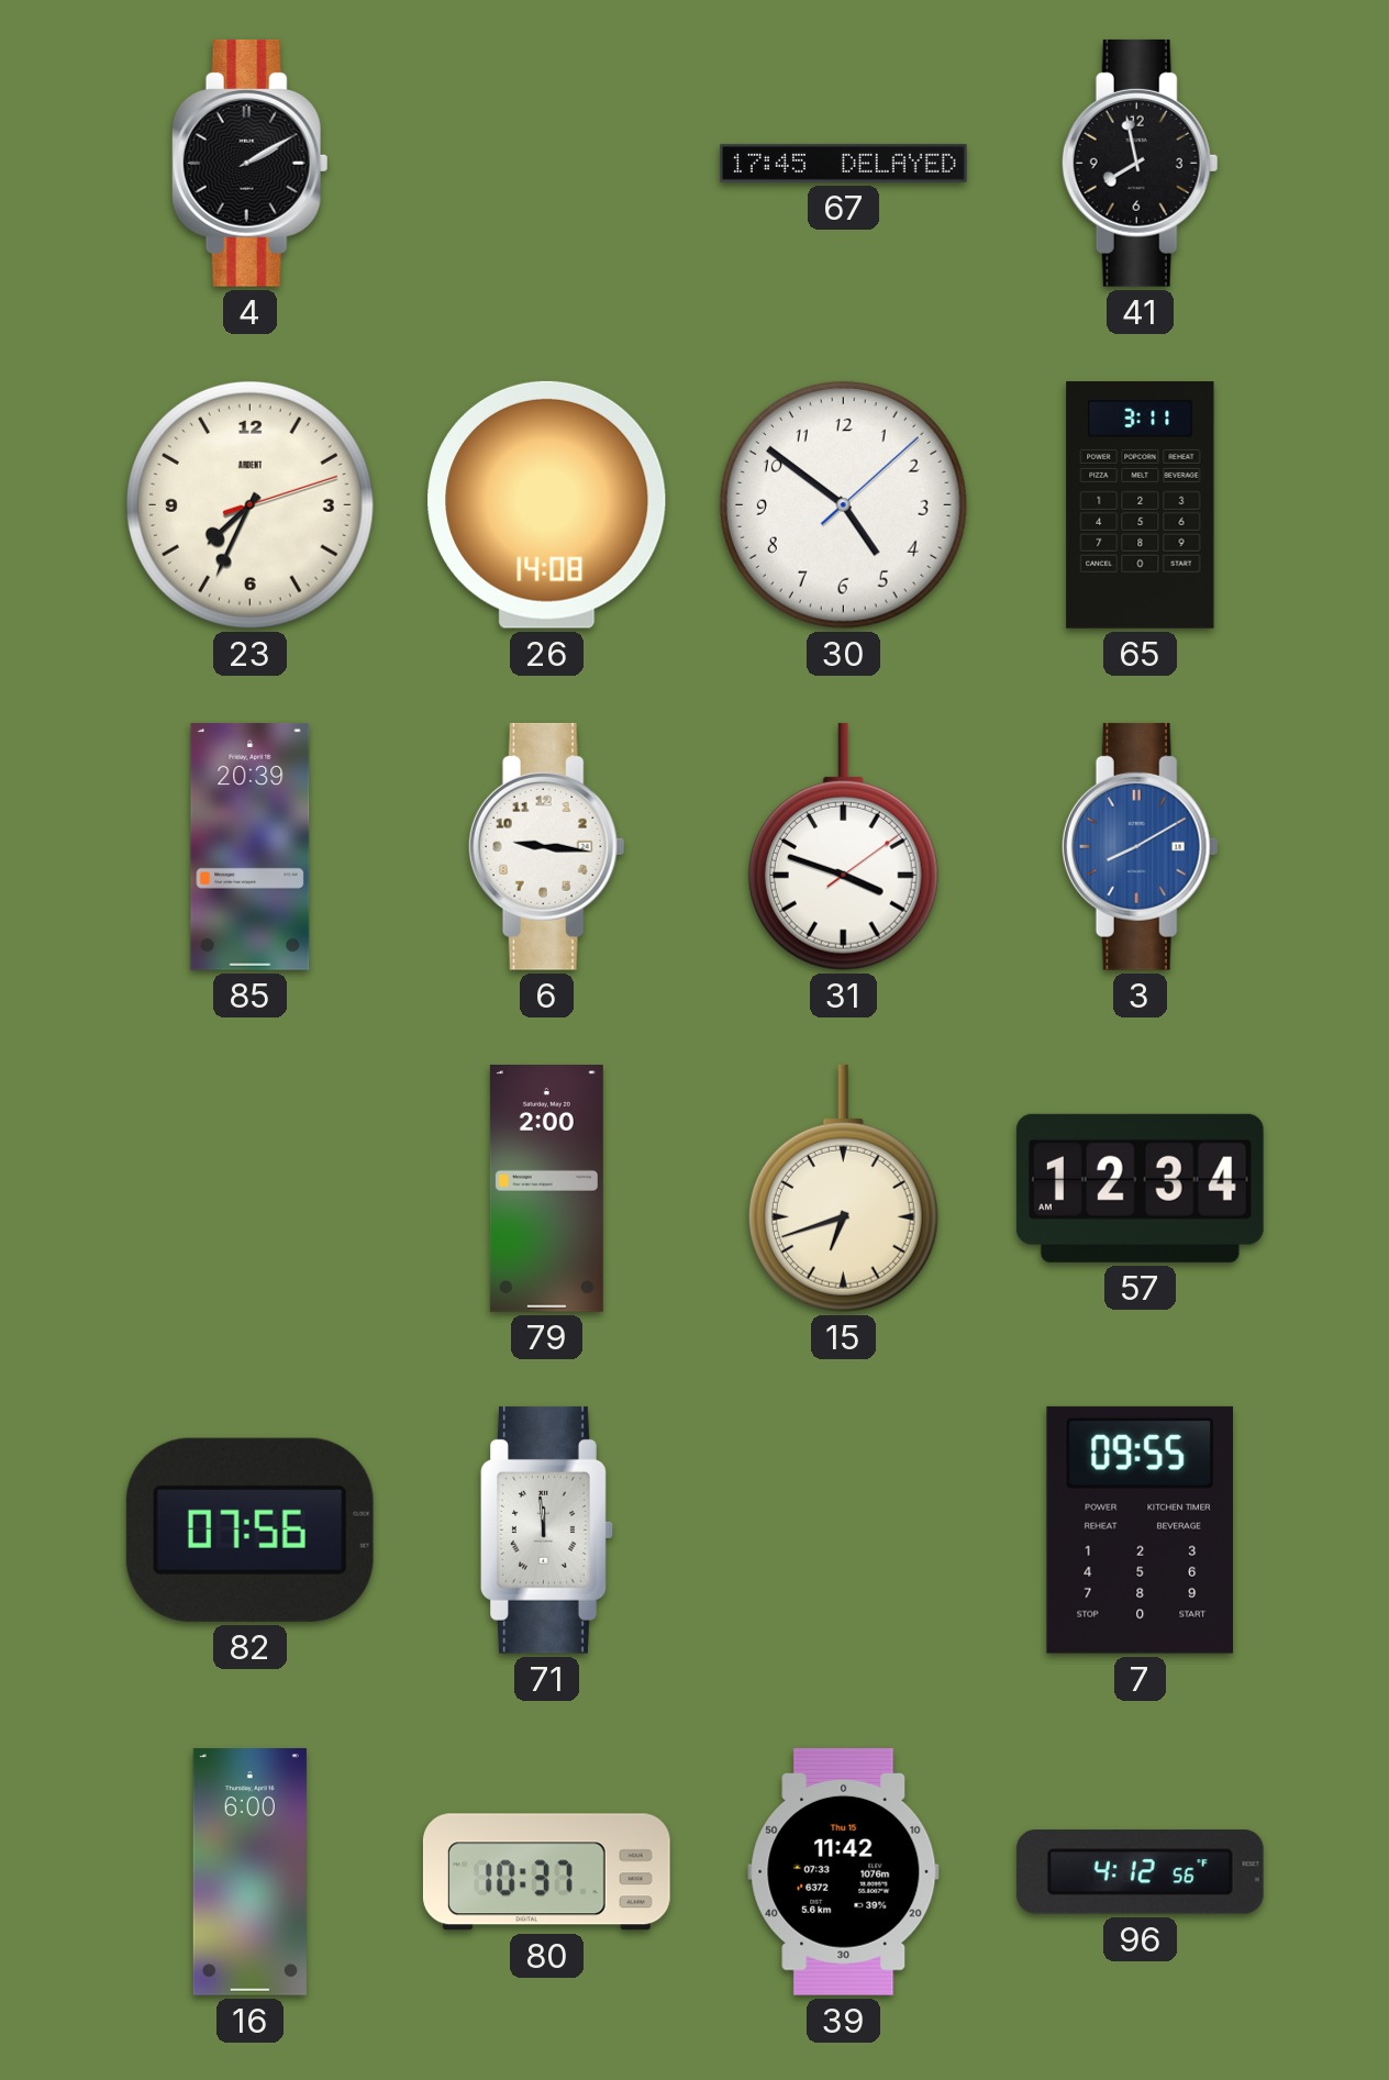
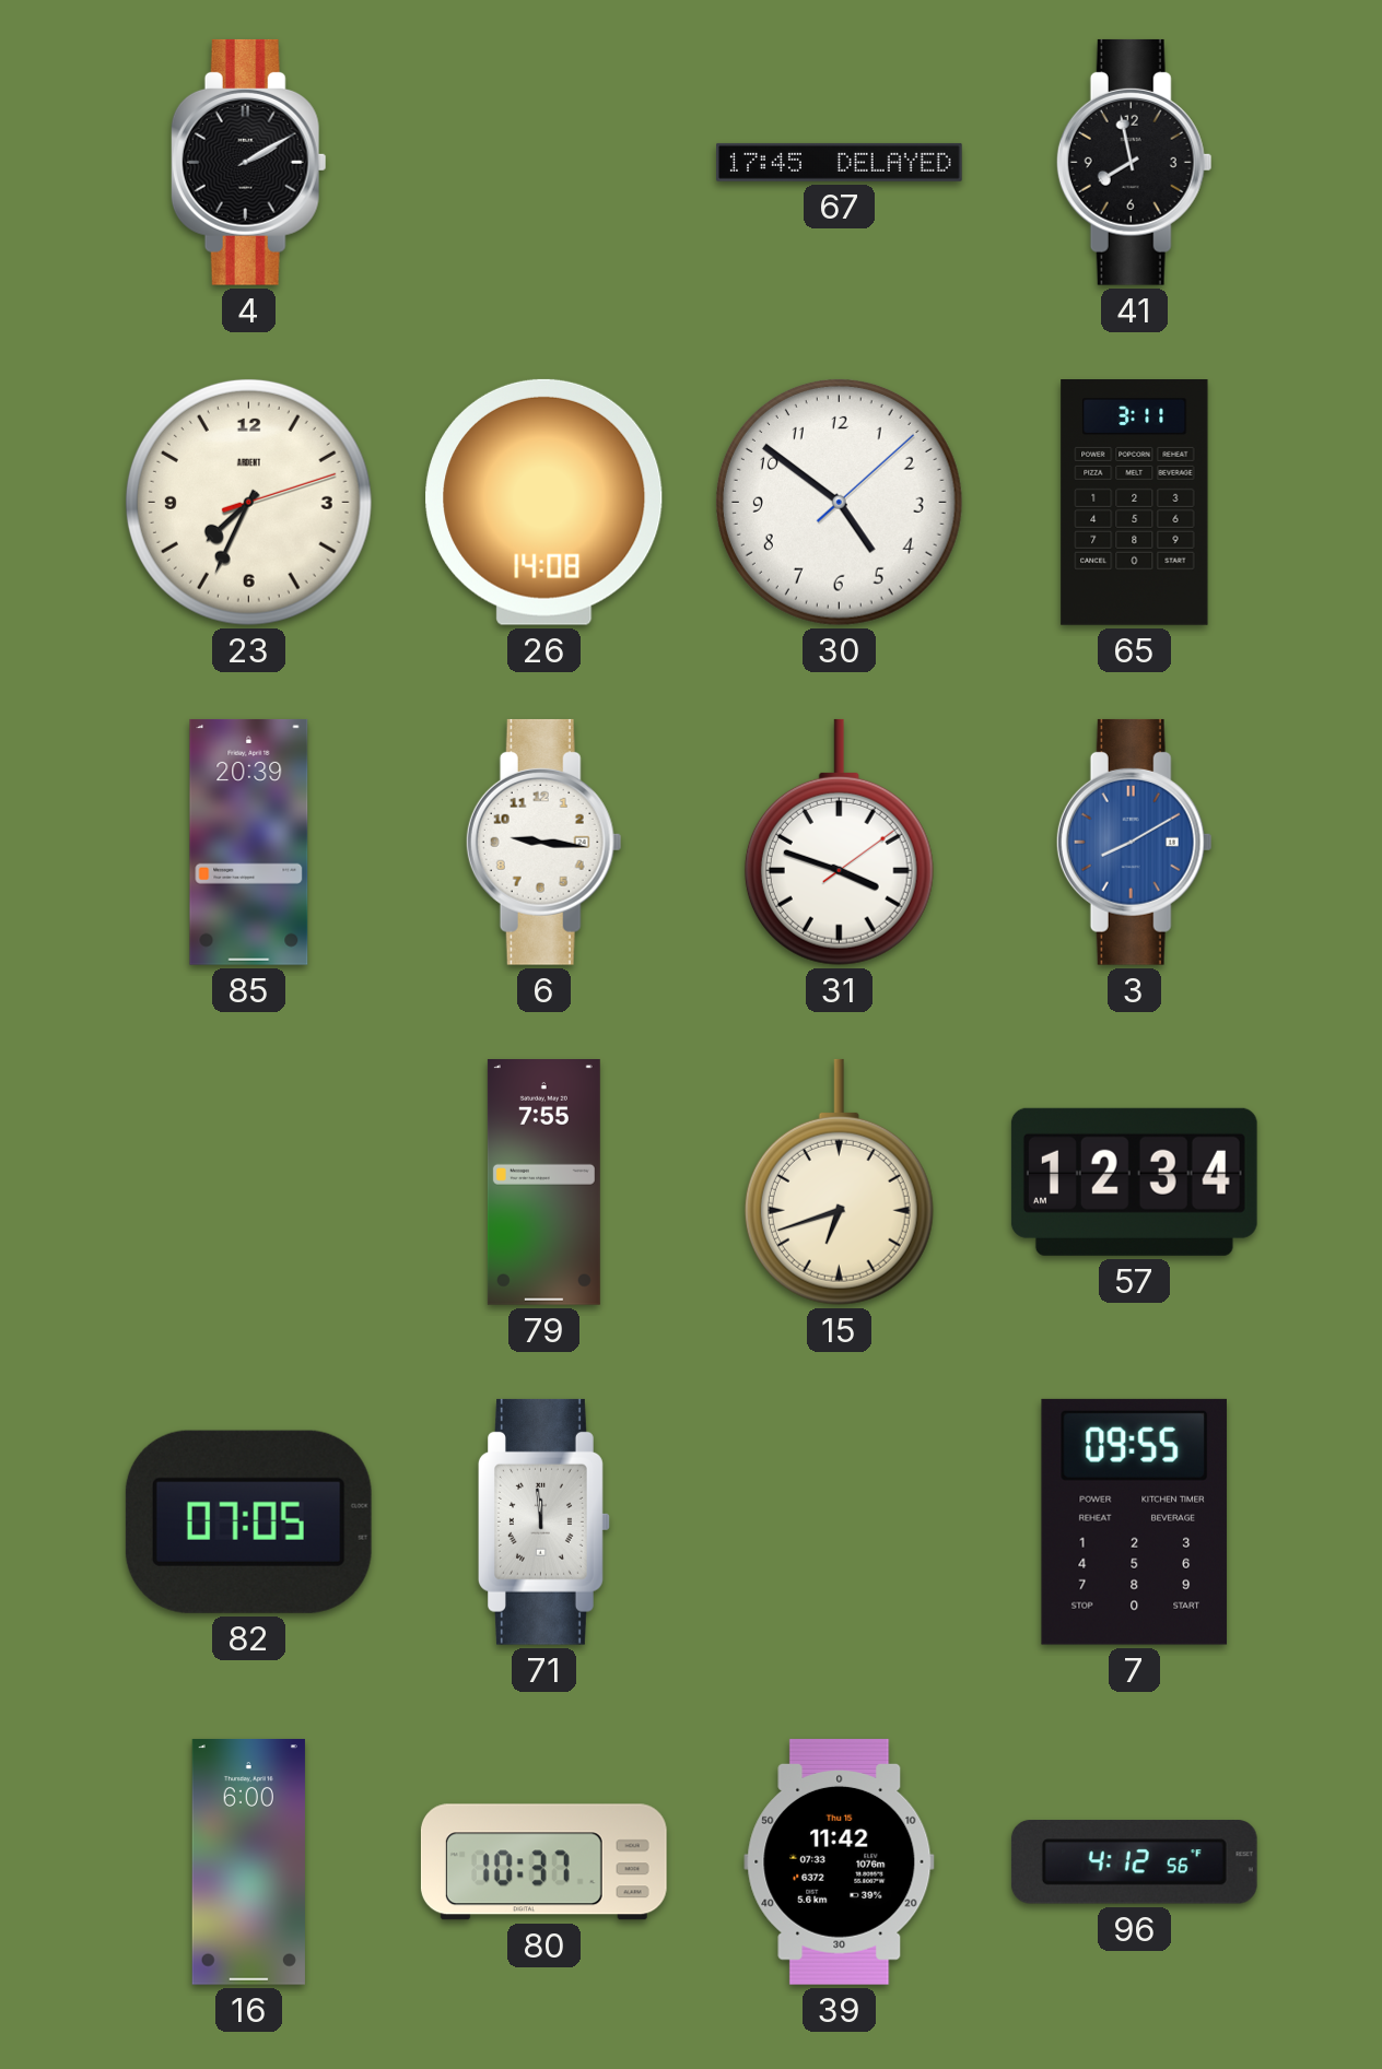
79: 2:00 -> 7:55 (543, 1183)
82: 07:56 -> 07:05 (248, 1521)
